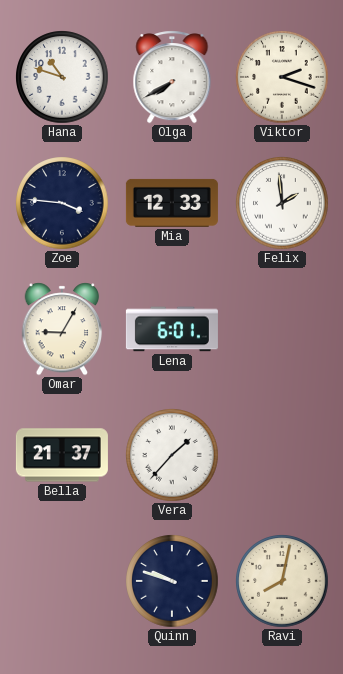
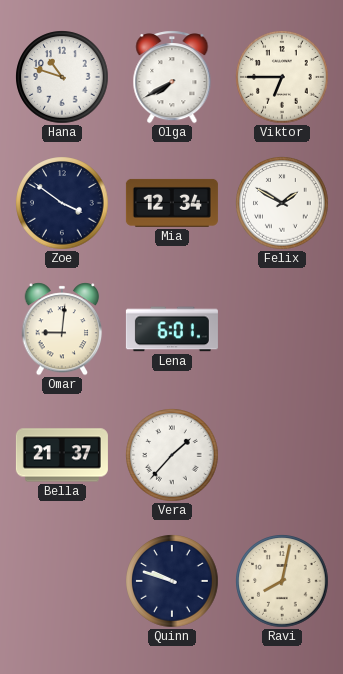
Viktor: 2:18 -> 6:45 (282, 77)
Zoe: 3:46 -> 3:51 (62, 203)
Mia: 12:33 -> 12:34 (172, 203)
Felix: 1:59 -> 1:50 (282, 203)
Omar: 9:05 -> 9:01 (62, 329)
